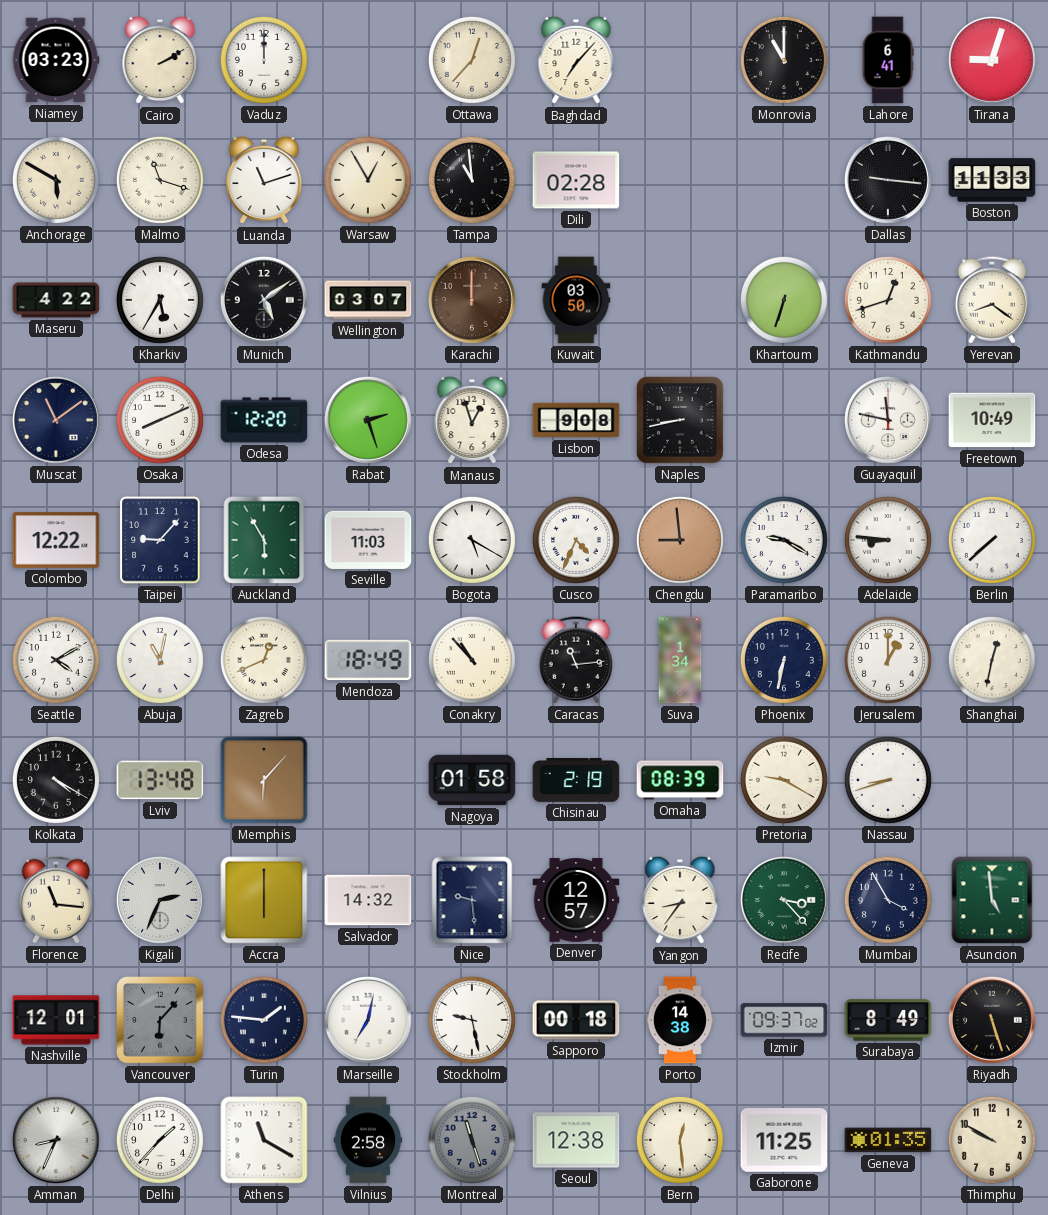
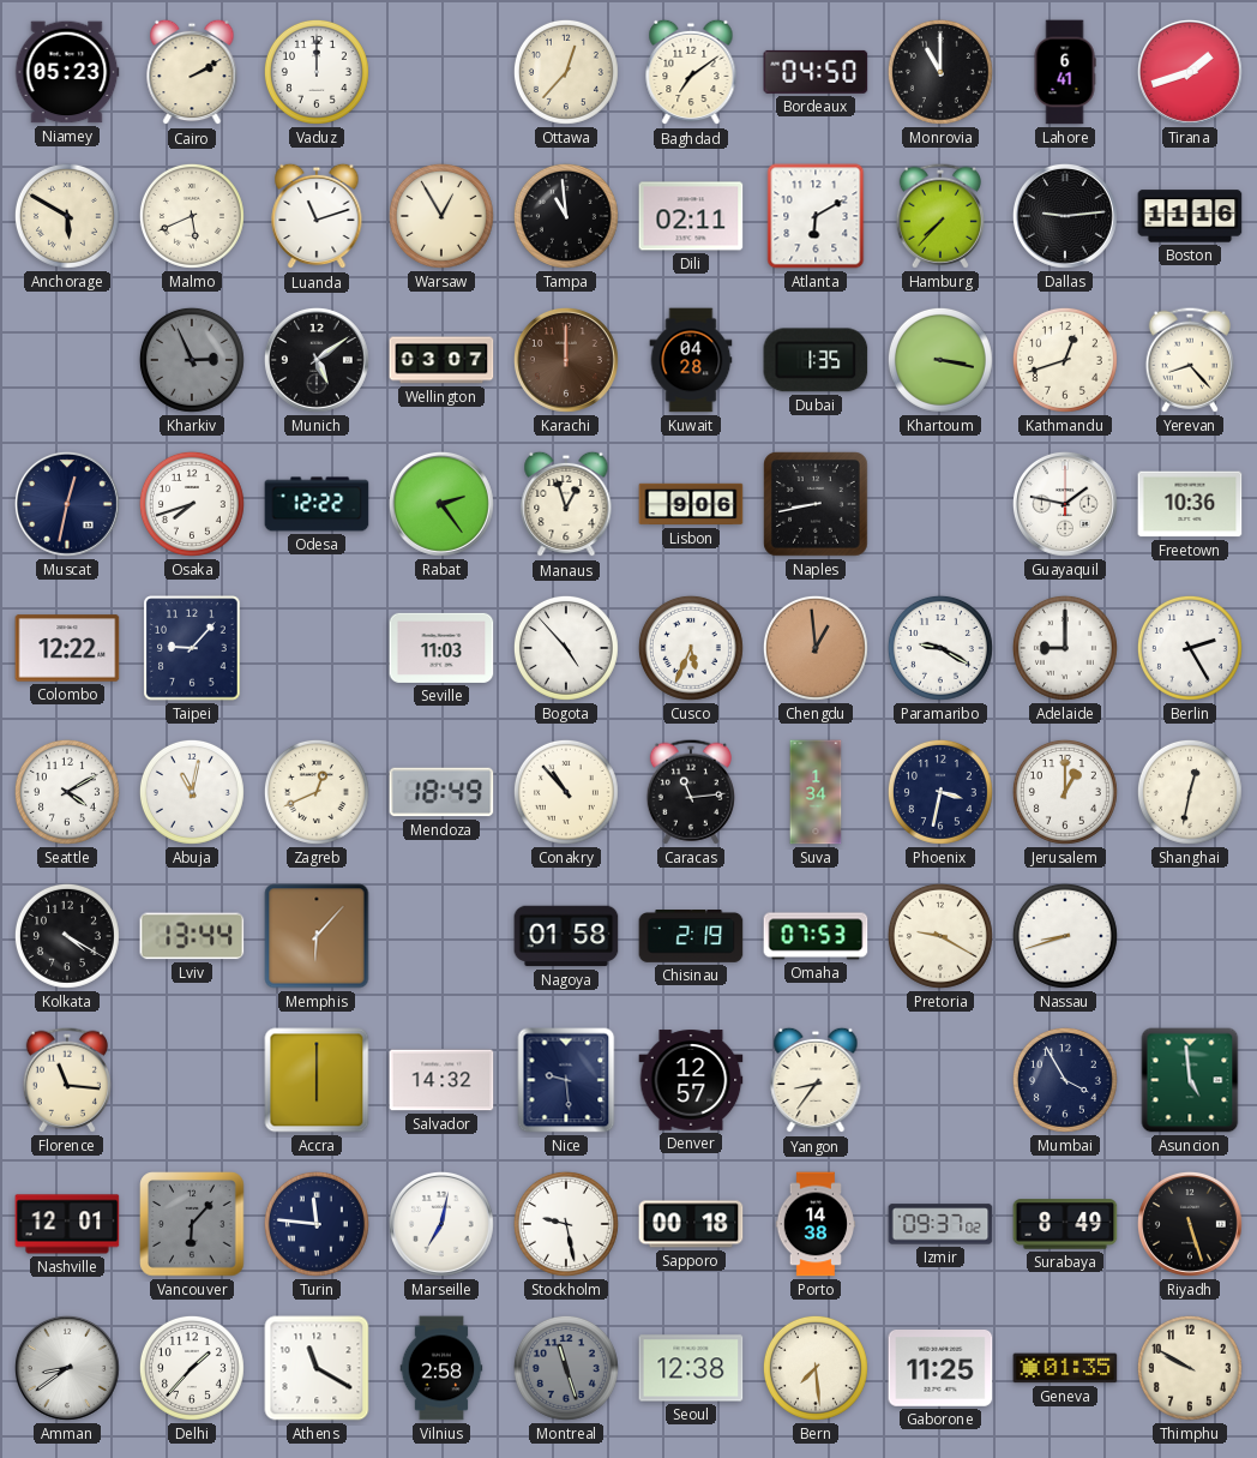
Niamey: 03:23 -> 05:23 (67, 72)
Baghdad: 7:07 -> 7:09 (691, 72)
Bordeaux: none -> 04:50 (816, 72)
Tirana: 9:03 -> 1:42 (1190, 72)
Malmo: 11:18 -> 5:41 (192, 216)
Dili: 02:28 -> 02:11 (691, 216)
Atlanta: none -> 6:10 (816, 216)
Hamburg: none -> 7:37 (940, 216)
Dallas: 9:16 -> 9:14 (1065, 216)
Boston: 11:33 -> 11:16 (1190, 216)
Maseru: 4:22 -> none (56, 300)
Kharkiv: 5:35 -> 2:56 (192, 360)
Kharkiv dial: white -> grey (192, 360)
Kuwait: 03:50 -> 04:28 (691, 360)
Dubai: none -> 1:35 (816, 360)
Khartoum: 6:33 -> 3:17 (940, 360)
Yerevan: 8:21 -> 8:23 (1190, 360)
Muscat: 11:09 -> 12:32 (67, 504)
Osaka: 8:11 -> 7:42 (192, 504)
Odesa: 12:20 -> 12:22 (317, 504)
Rabat: 2:27 -> 2:24 (441, 504)
Lisbon: 9:08 -> 9:06 (691, 504)
Guayaquil: 11:47 -> 1:47 (1065, 504)
Freetown: 10:49 -> 10:36 (1190, 504)
Auckland: 5:55 -> none (264, 540)
Bogota: 5:20 -> 4:53 (566, 648)
Cusco: 4:34 -> 5:34 (691, 648)
Chengdu: 8:59 -> 12:59 (816, 648)
Adelaide: 8:46 -> 9:00 (1065, 648)
Berlin: 7:38 -> 2:25 (1190, 648)
Phoenix: 6:32 -> 3:32 (940, 792)
Lviv: 13:48 -> 13:44 (192, 936)
Omaha: 08:39 -> 07:53 (816, 936)
Kigali: 2:34 -> none (160, 900)
Recife: 3:23 -> none (784, 900)
Turin: 1:46 -> 11:46 (317, 1224)
Amman: 8:34 -> 8:39 (67, 1368)
Bern: 12:29 -> 7:29 (816, 1368)
